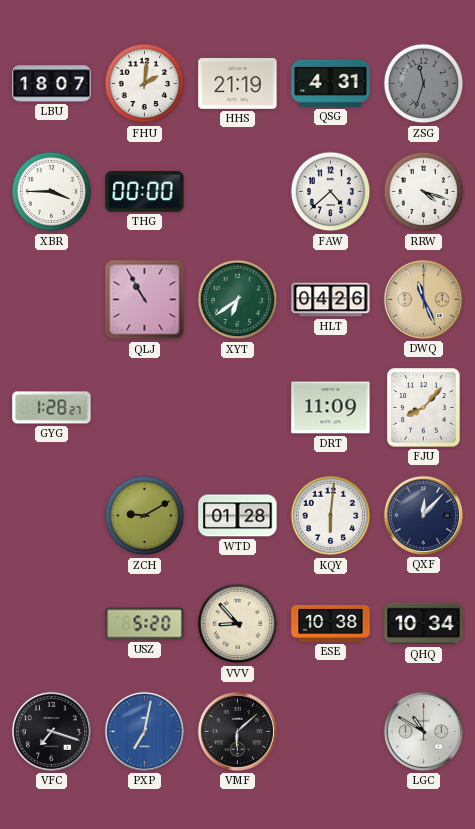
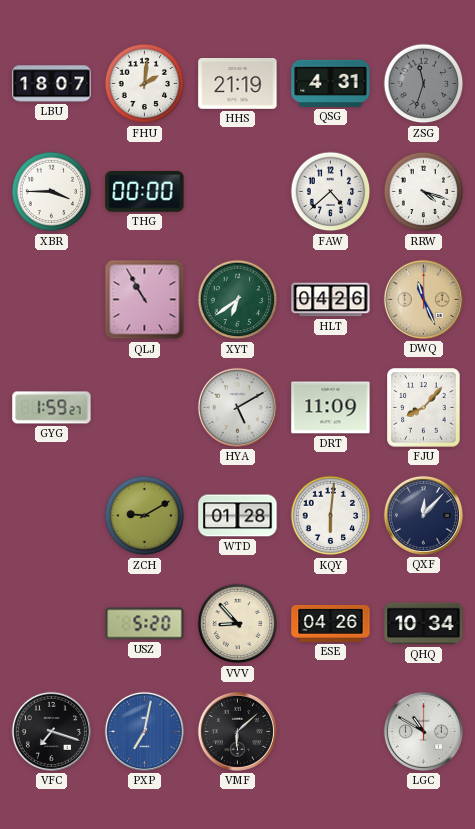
GYG: 1:28 -> 1:59 (52, 408)
HYA: none -> 5:10 (237, 407)
ESE: 10:38 -> 04:26 (331, 623)
